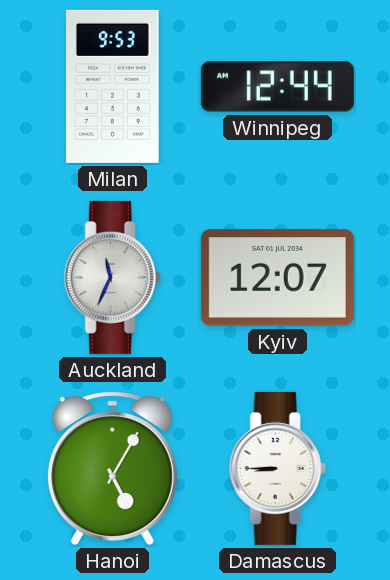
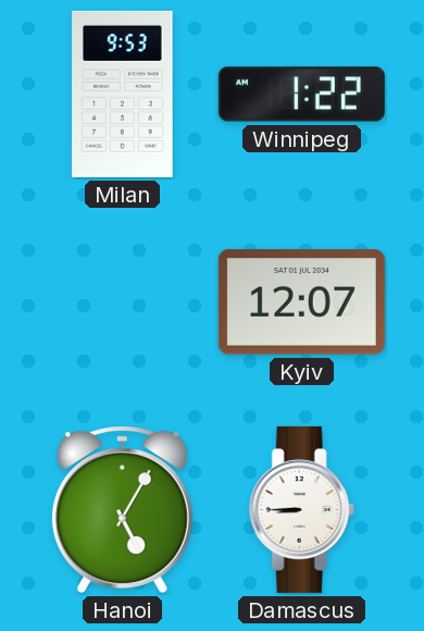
Winnipeg: 12:44 -> 1:22 (301, 95)
Auckland: 11:34 -> none (112, 277)
